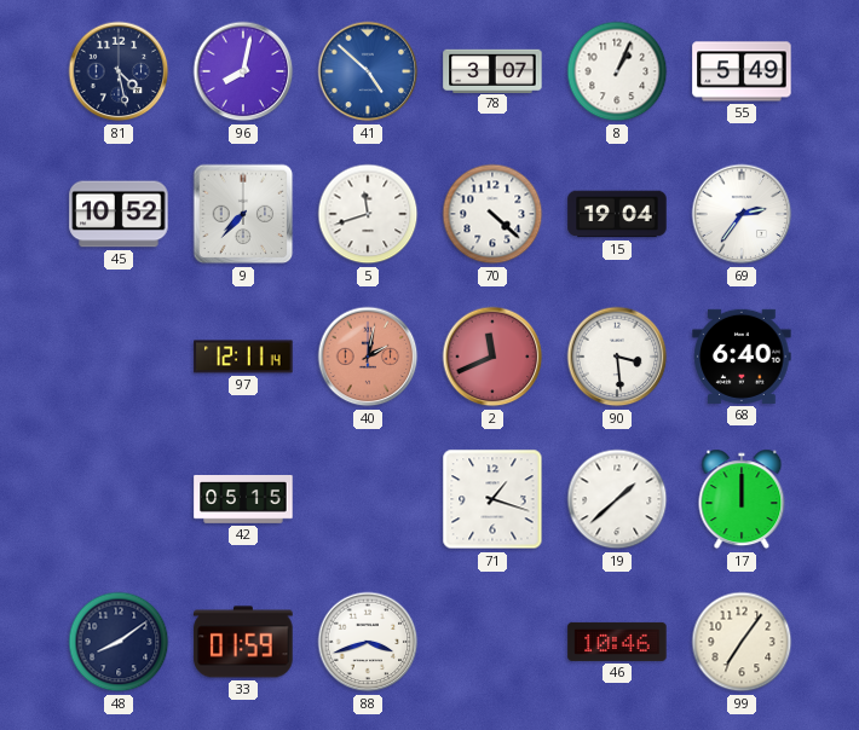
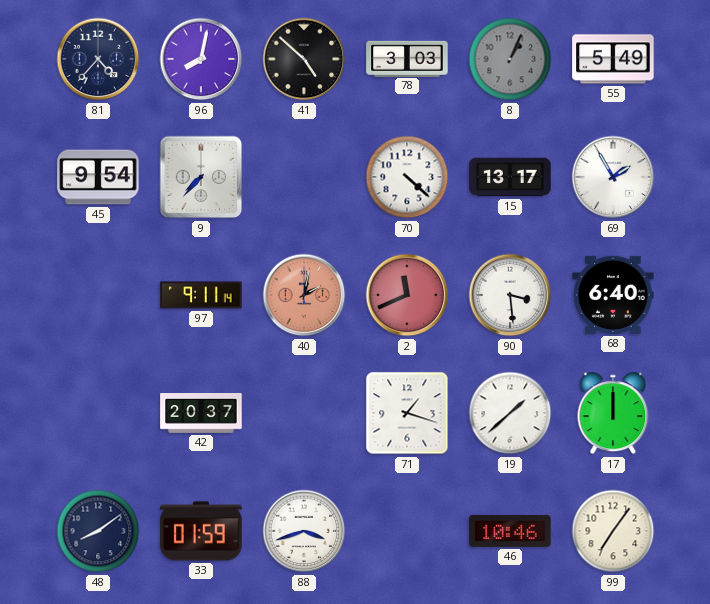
81: 4:28 -> 4:37 (98, 59)
41 dial: blue -> black (304, 59)
78: 3:07 -> 3:03 (407, 58)
8 dial: white -> grey (510, 59)
45: 10:52 -> 9:54 (98, 177)
5: 11:42 -> none (368, 214)
15: 19:04 -> 13:17 (510, 177)
69: 2:36 -> 1:55 (613, 177)
97: 12:11 -> 9:11 (201, 295)
42: 05:15 -> 20:37 (201, 414)
